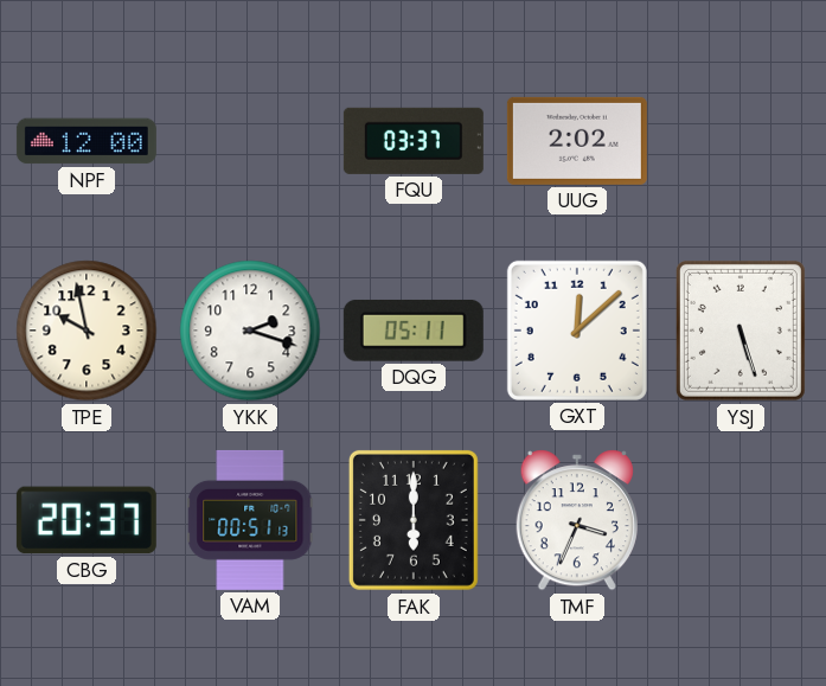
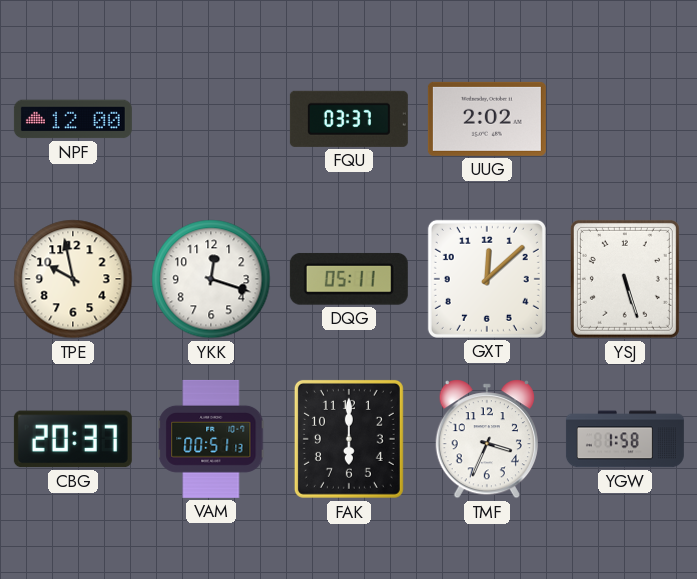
YKK: 2:18 -> 12:18 (211, 279)
YGW: none -> 1:58 (625, 439)
